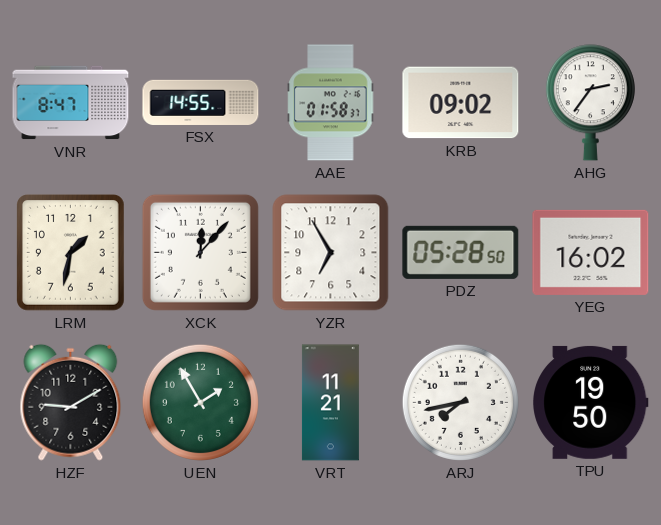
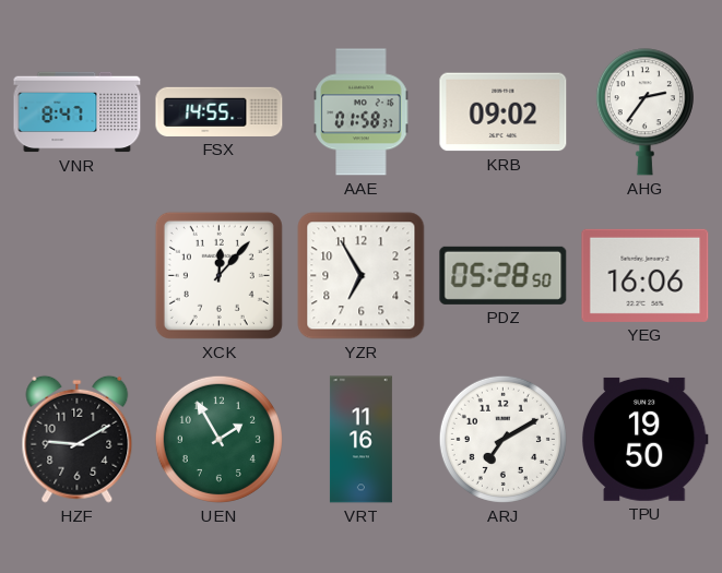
LRM: 1:32 -> none (71, 253)
YEG: 16:02 -> 16:06 (646, 275)
VRT: 11:21 -> 11:16 (360, 440)
ARJ: 7:43 -> 7:10 (502, 439)
